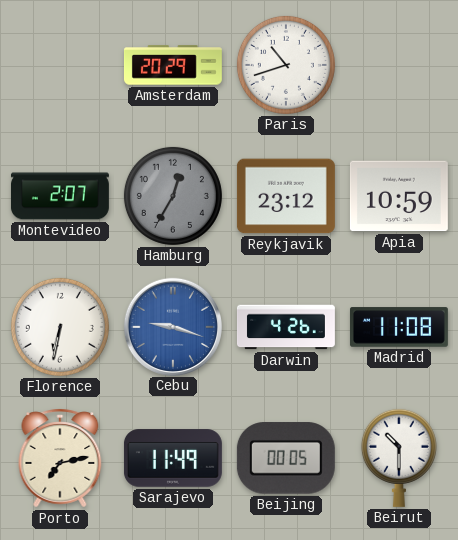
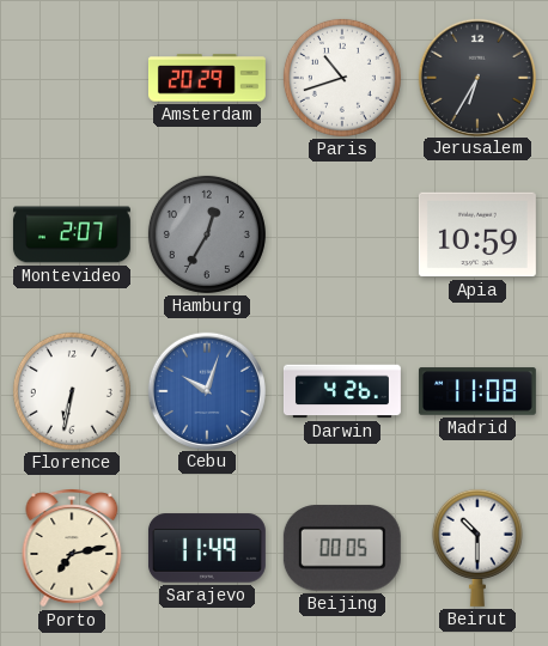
Jerusalem: none -> 6:35 (476, 77)
Reykjavik: 23:12 -> none (286, 196)
Cebu: 9:18 -> 10:03 (206, 390)
